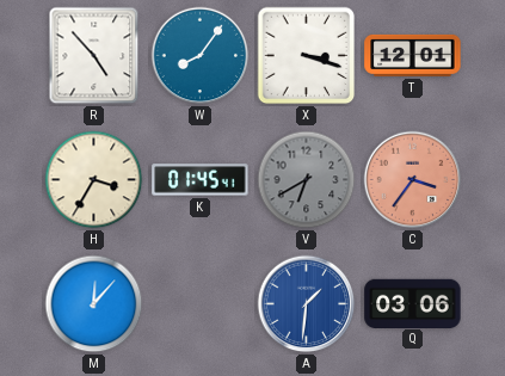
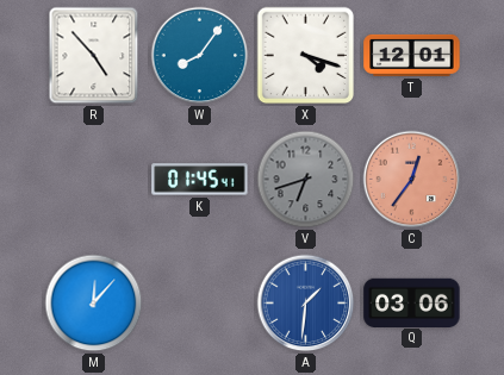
X: 3:18 -> 4:18 (306, 56)
H: 3:35 -> none (94, 180)
V: 6:40 -> 6:42 (306, 180)
C: 3:36 -> 12:36 (412, 180)
